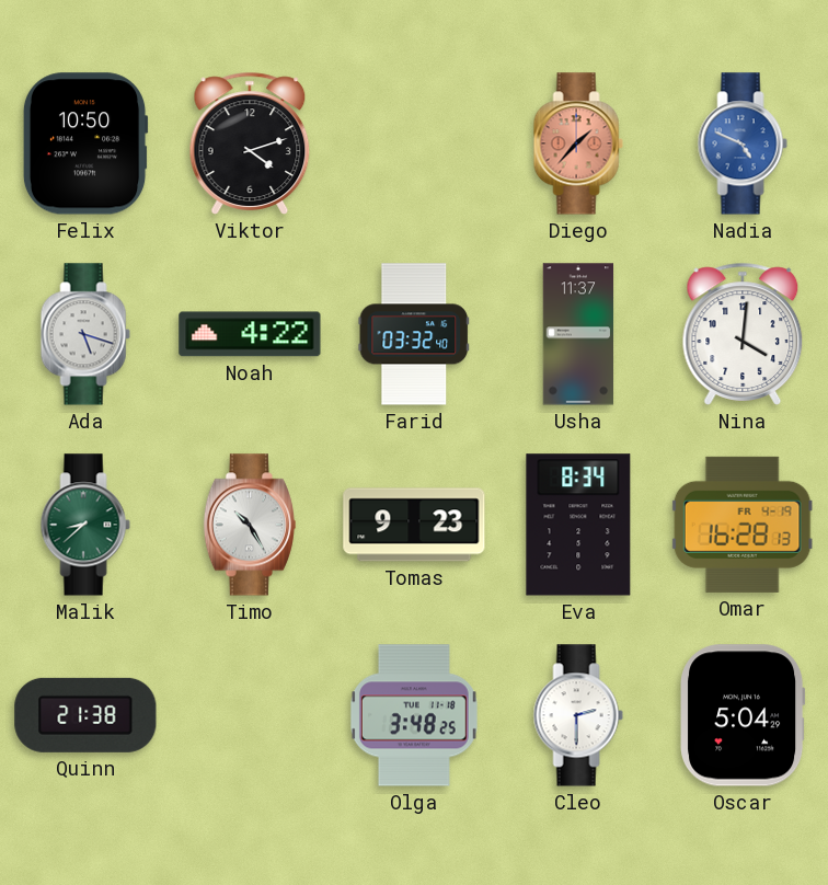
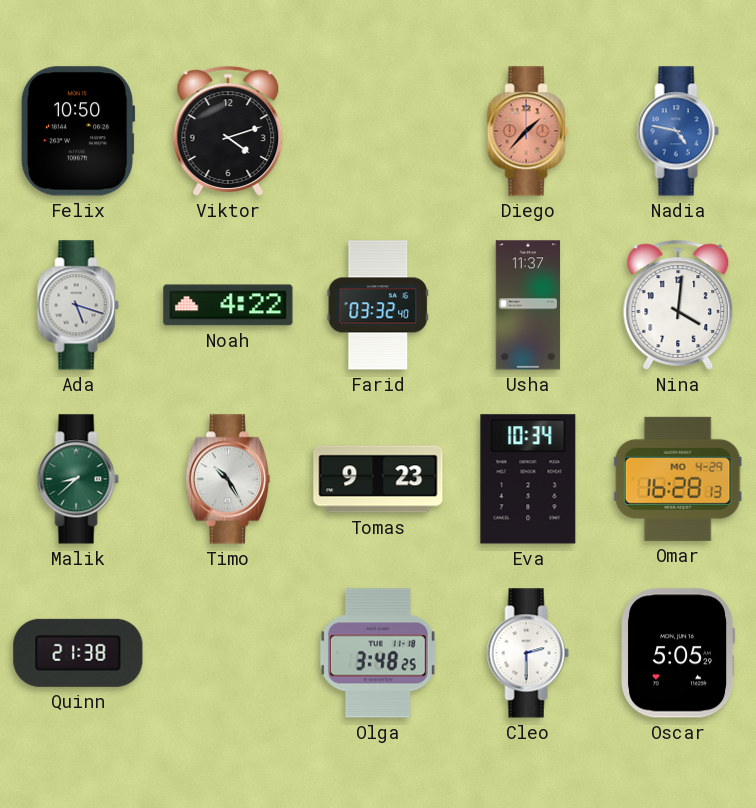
Nadia: 4:49 -> 4:47 (678, 131)
Eva: 8:34 -> 10:34 (528, 479)
Omar date: FR 4-19 -> MO 4-29 (678, 479)
Oscar: 5:04 -> 5:05 (679, 653)
